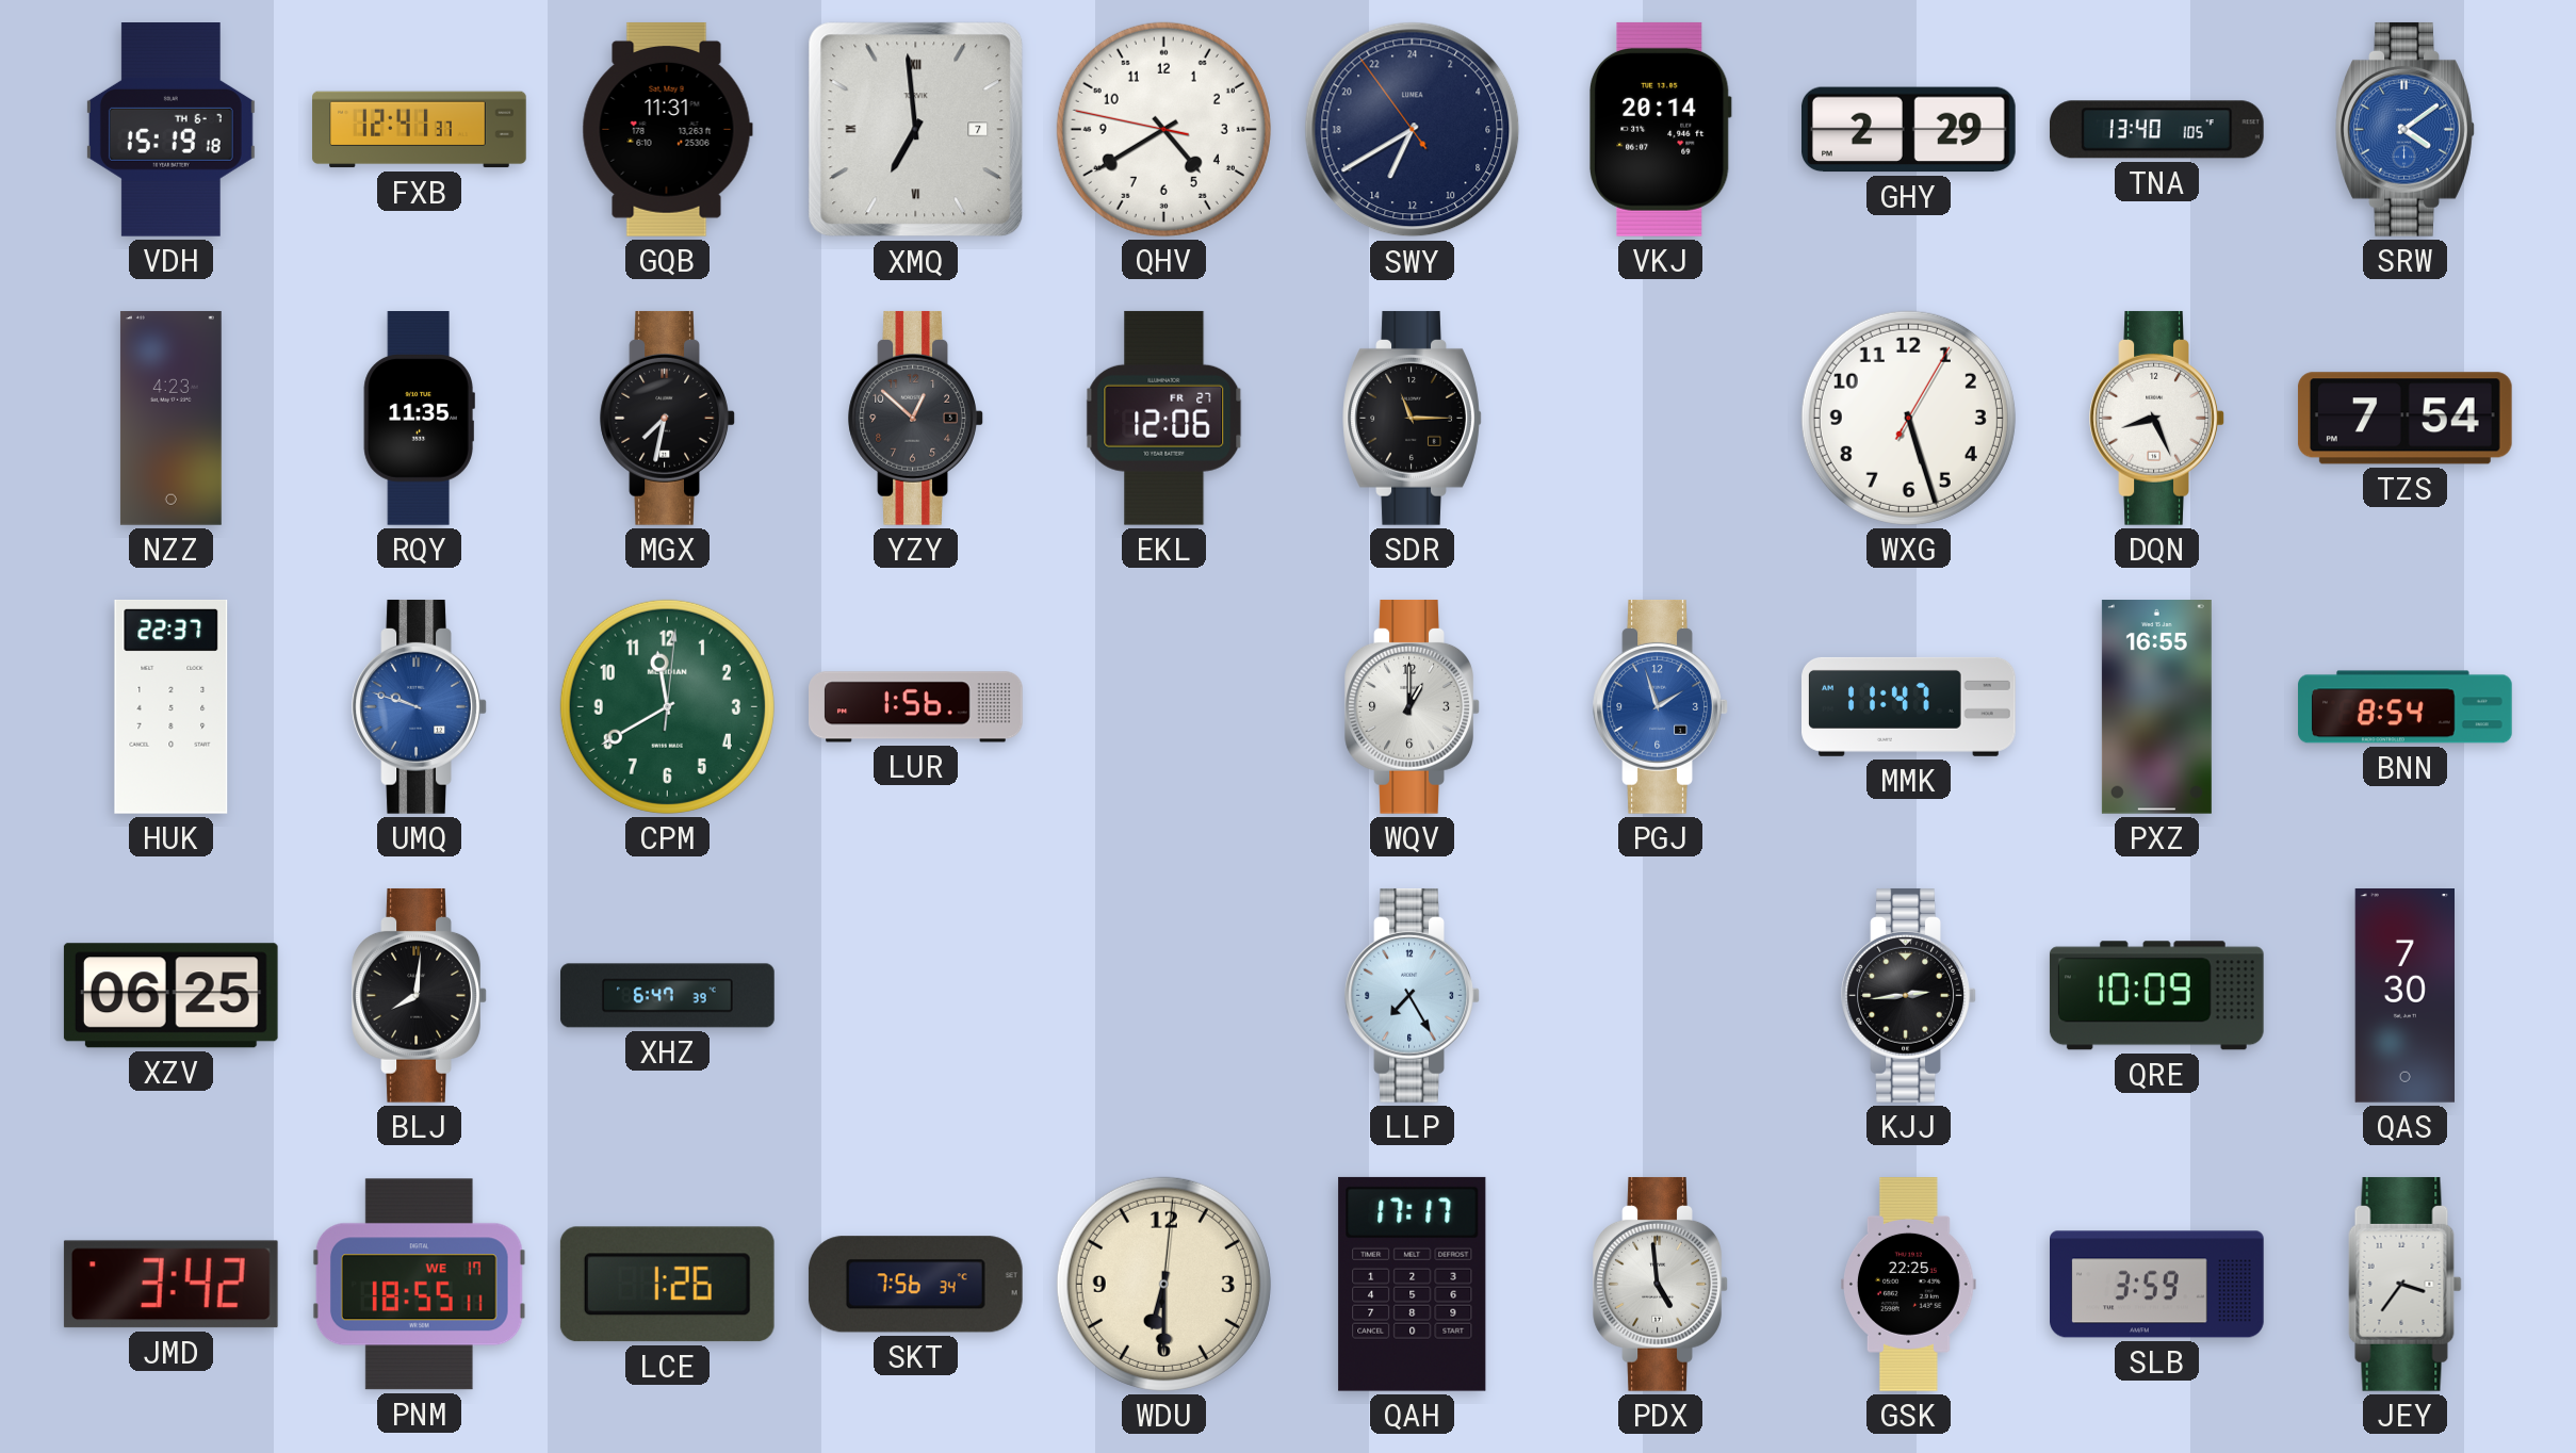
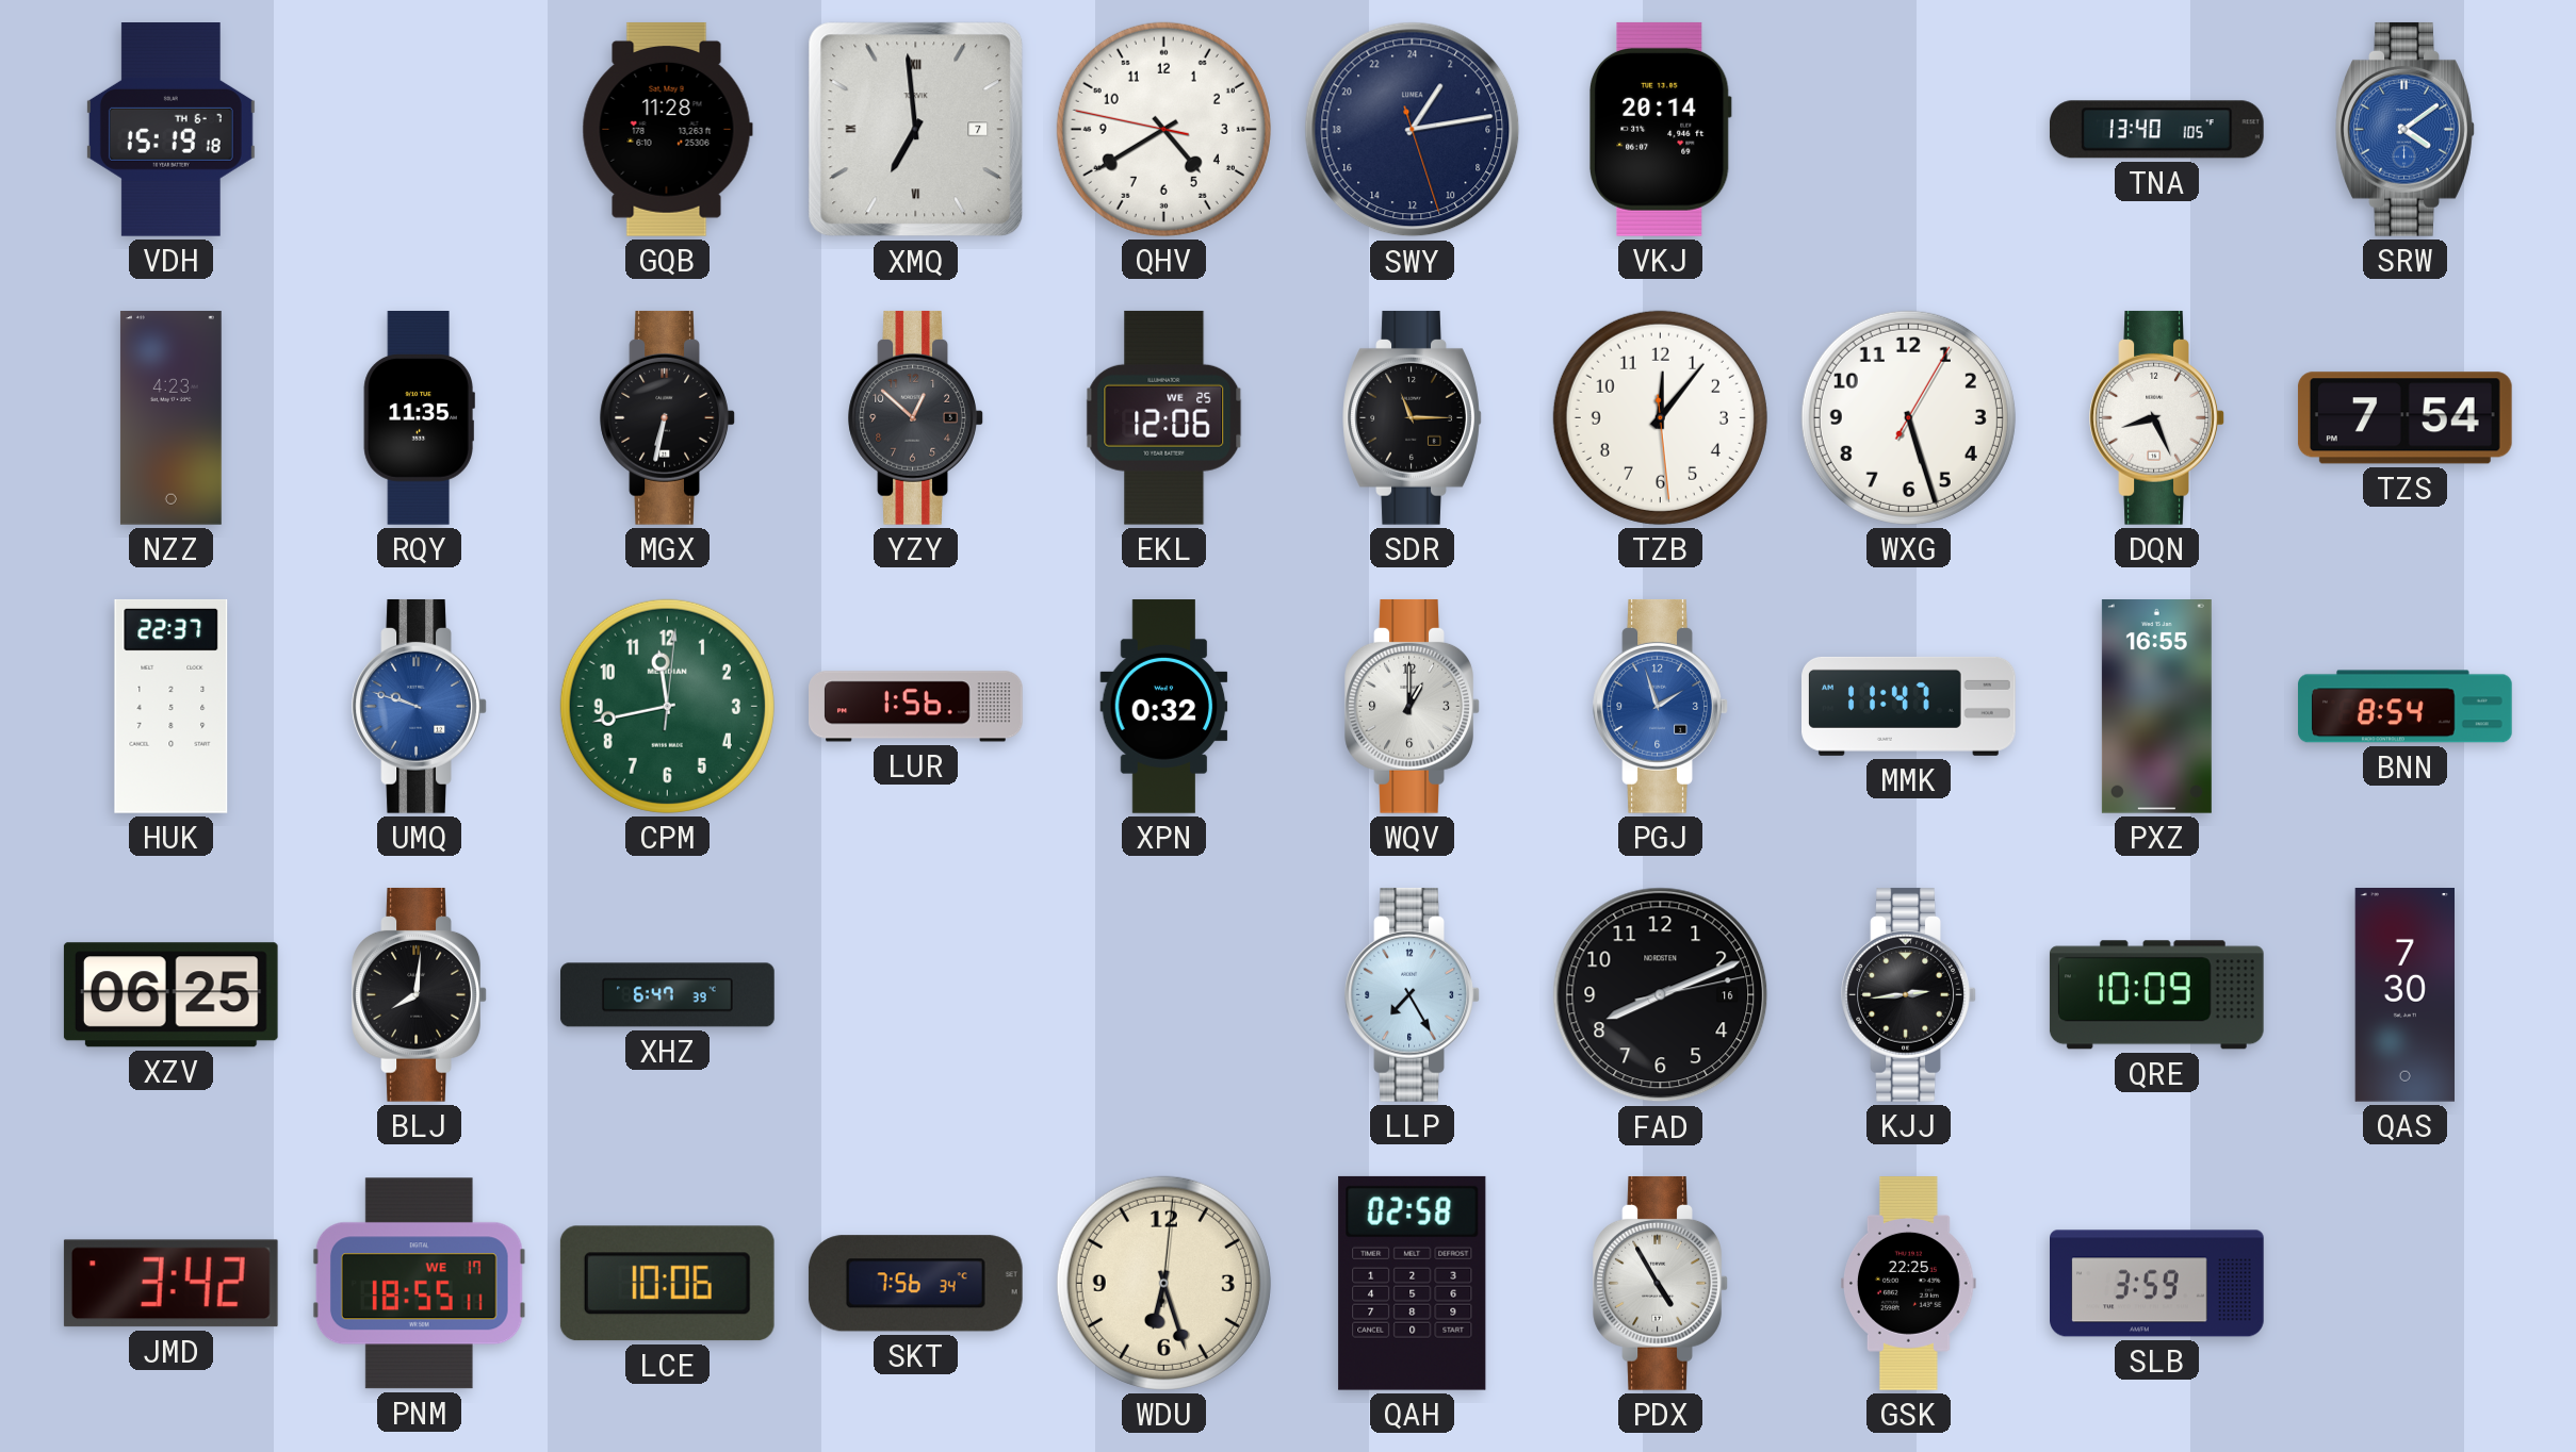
FXB: 12:41 -> none (420, 130)
GQB: 11:31 -> 11:28 (667, 130)
SWY: 13:39 -> 2:13 (1413, 130)
GHY: 2:29 -> none (1908, 130)
MGX: 7:32 -> 6:32 (668, 417)
EKL date: FR 27 -> WE 25 (1164, 417)
TZB: none -> 12:06 (1660, 417)
CPM: 11:40 -> 11:43 (667, 706)
XPN: none -> 0:32 (1164, 707)
FAD: none -> 8:11 (1661, 995)
LCE: 1:26 -> 10:06 (667, 1284)
WDU: 6:30 -> 6:27 (1163, 1283)
QAH: 17:17 -> 02:58 (1413, 1283)
PDX: 4:59 -> 4:55 (1661, 1283)
JEY: 3:36 -> none (2406, 1284)
